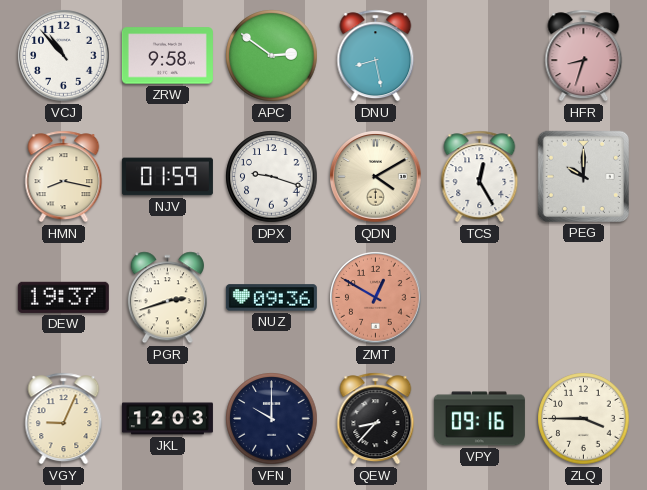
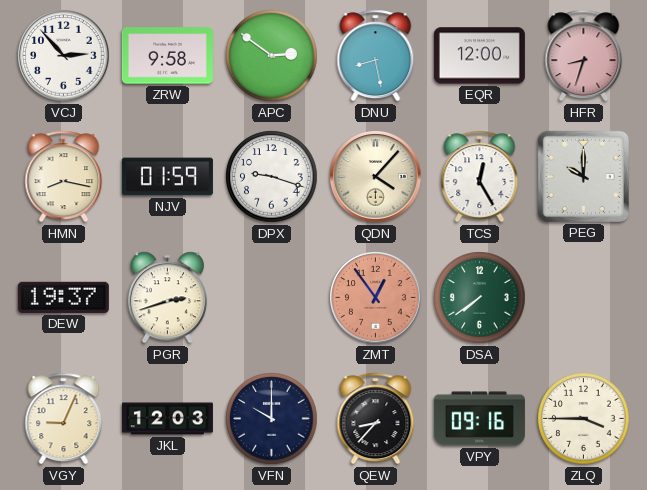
VCJ: 10:53 -> 2:53 (64, 56)
EQR: none -> 12:00 (479, 56)
QDN: 4:10 -> 4:07 (376, 177)
NUZ: 09:36 -> none (271, 298)
ZMT: 12:50 -> 12:54 (376, 298)
DSA: none -> 7:39 (480, 298)
